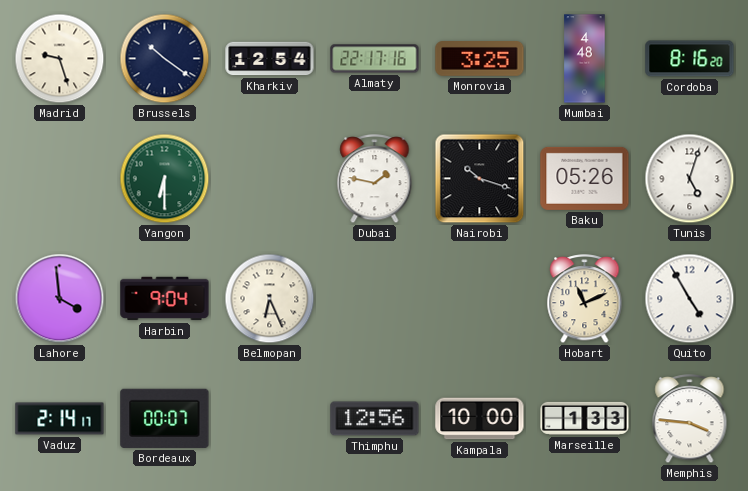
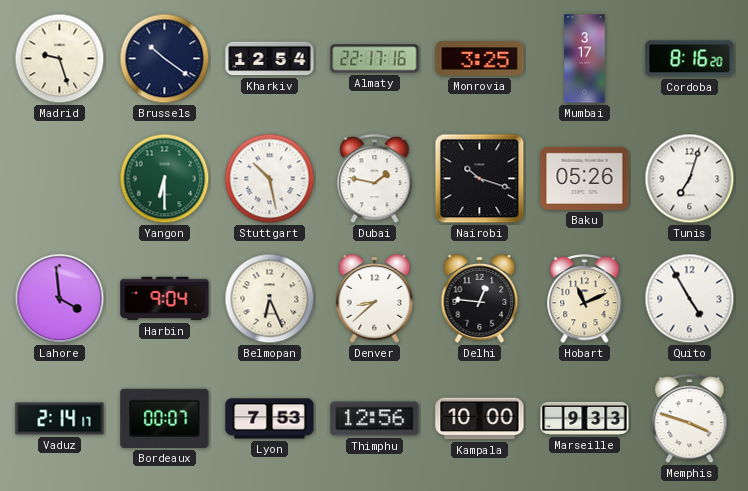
Mumbai: 4:48 -> 3:17 (585, 59)
Stuttgart: none -> 10:28 (270, 179)
Tunis: 5:03 -> 7:03 (690, 179)
Denver: none -> 8:38 (375, 299)
Delhi: none -> 12:46 (480, 299)
Lyon: none -> 7:53 (270, 419)
Marseille: 1:33 -> 9:33 (585, 418)
Memphis: 3:46 -> 3:48 (690, 420)
